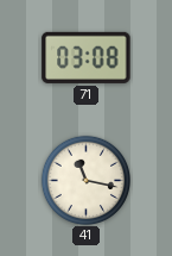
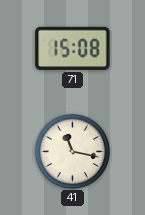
71: 03:08 -> 15:08 (73, 48)
